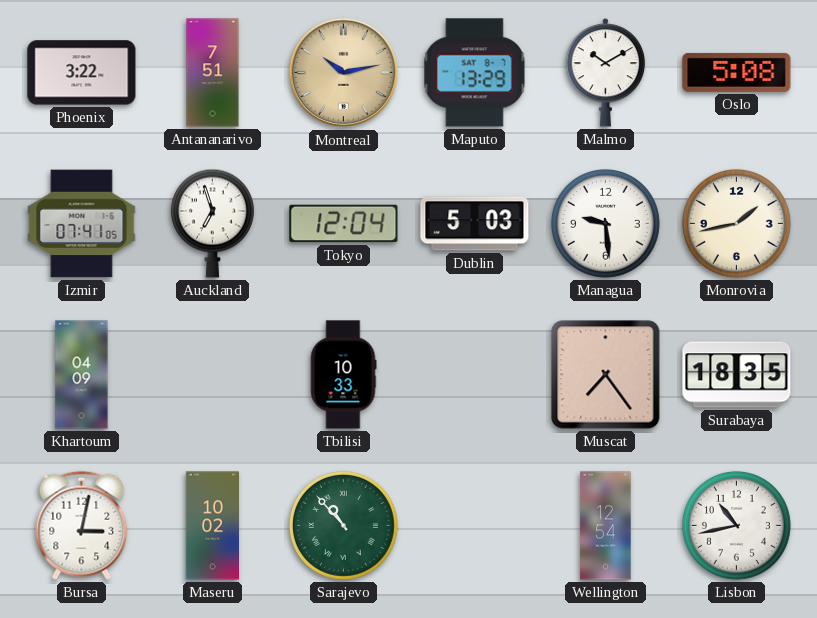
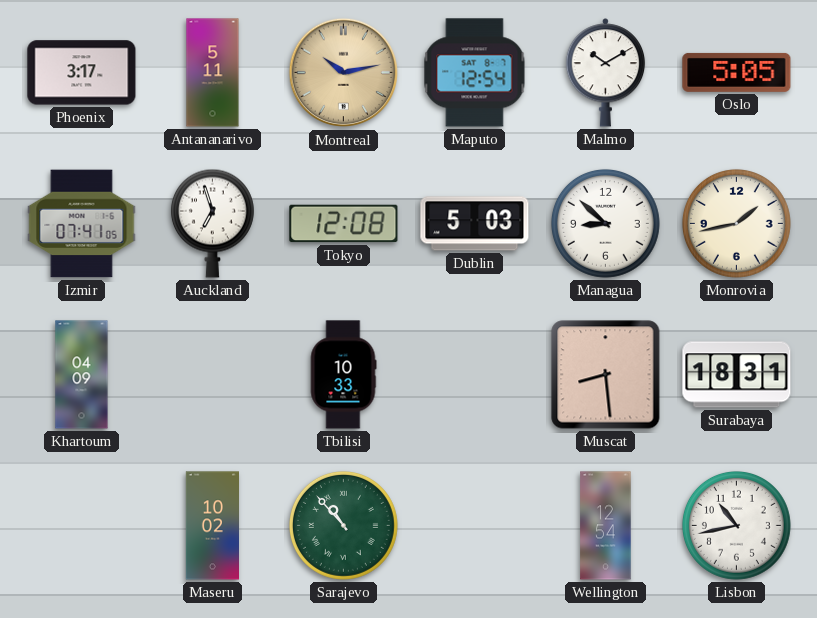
Phoenix: 3:22 -> 3:17 (82, 73)
Antananarivo: 7:51 -> 5:11 (213, 73)
Maputo: 13:29 -> 12:54 (475, 73)
Oslo: 5:08 -> 5:05 (737, 72)
Tokyo: 12:04 -> 12:08 (344, 224)
Managua: 9:29 -> 8:52 (605, 223)
Muscat: 7:24 -> 8:29 (606, 375)
Surabaya: 18:35 -> 18:31 (737, 375)
Bursa: 3:02 -> none (82, 525)
